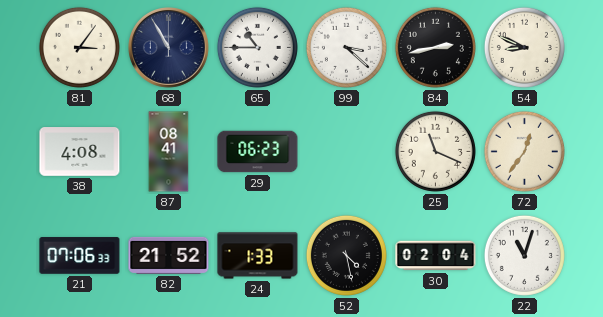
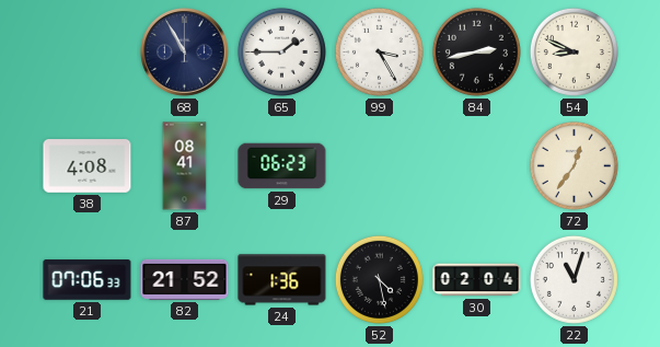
81: 3:06 -> none (79, 47)
65: 10:45 -> 1:45 (281, 51)
99: 3:22 -> 3:25 (379, 51)
25: 11:19 -> none (435, 151)
24: 1:33 -> 1:36 (282, 280)
